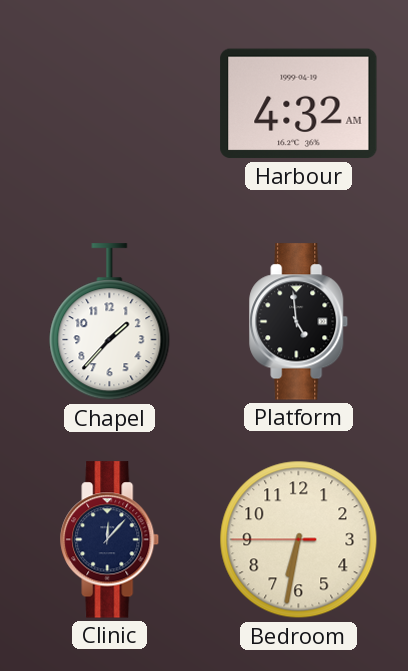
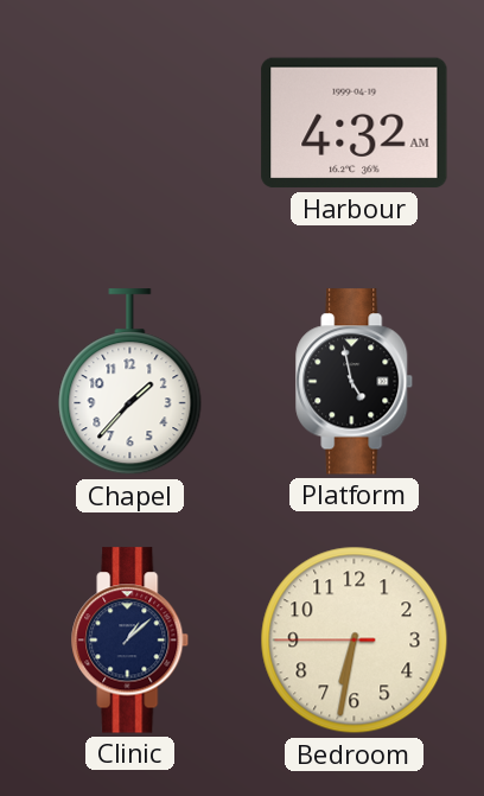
Platform: 4:59 -> 4:58 (355, 382)
Clinic: 12:07 -> 1:08 (130, 641)
